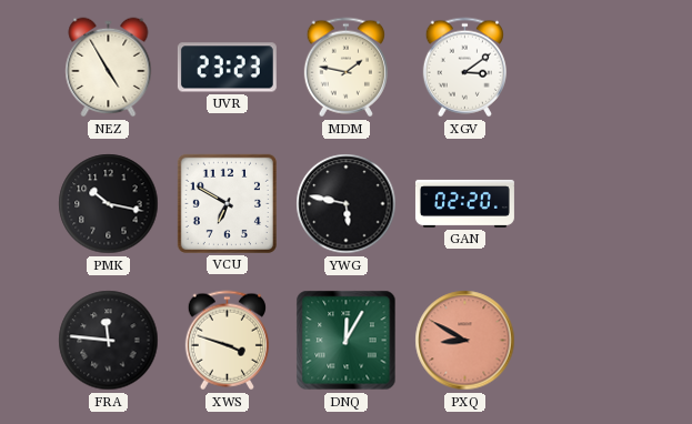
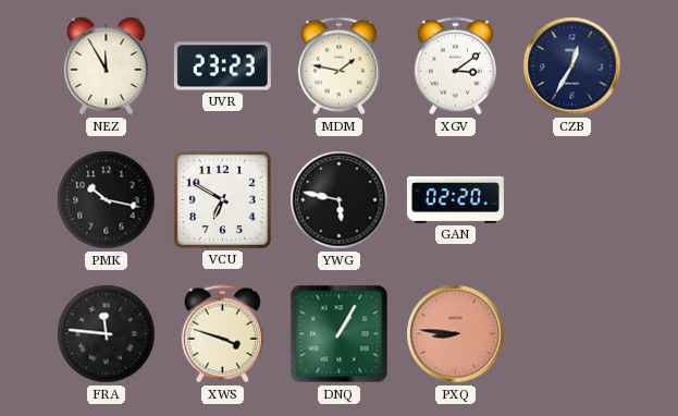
NEZ: 4:55 -> 11:55 (107, 66)
CZB: none -> 12:35 (572, 66)
DNQ: 12:05 -> 1:05 (340, 334)
PXQ: 8:50 -> 8:46 (456, 334)
